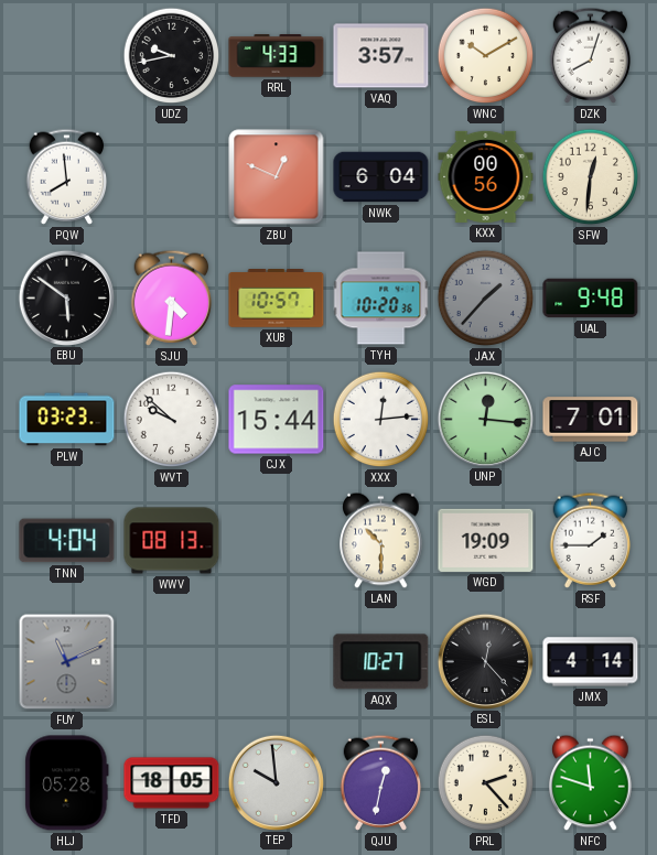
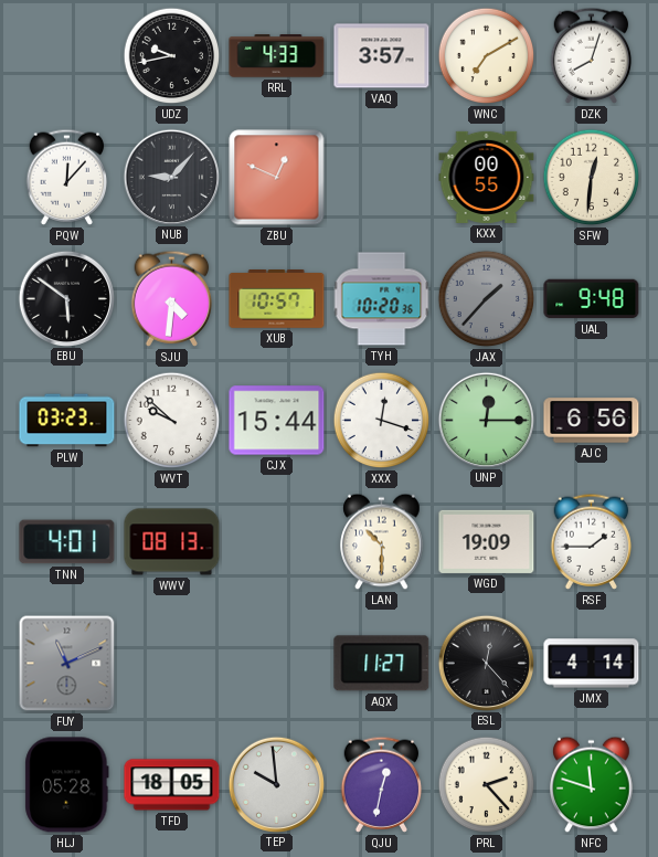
WNC: 10:10 -> 7:10 (487, 56)
PQW: 7:59 -> 12:07 (67, 177)
NUB: none -> 9:07 (171, 177)
NWK: 6:04 -> none (381, 177)
KXX: 00:56 -> 00:55 (487, 177)
XXX: 12:14 -> 12:18 (382, 421)
UNP: 12:16 -> 12:15 (486, 420)
AJC: 7:01 -> 6:56 (592, 421)
TNN: 4:04 -> 4:01 (67, 542)
AQX: 10:27 -> 11:27 (382, 664)
